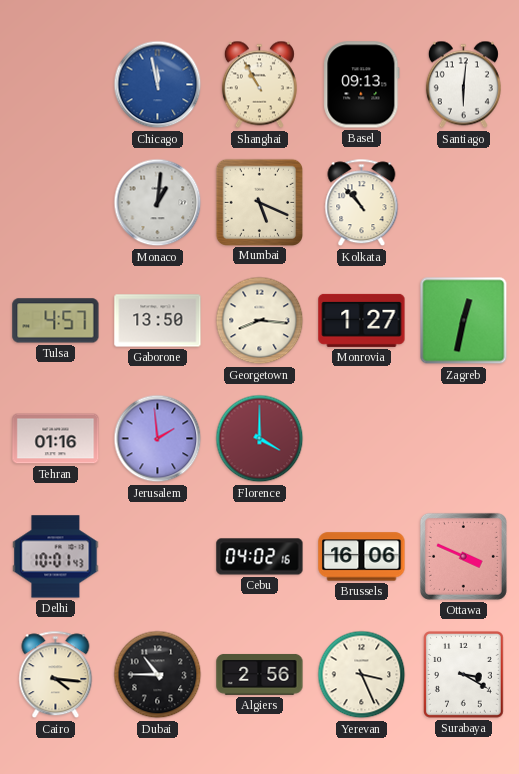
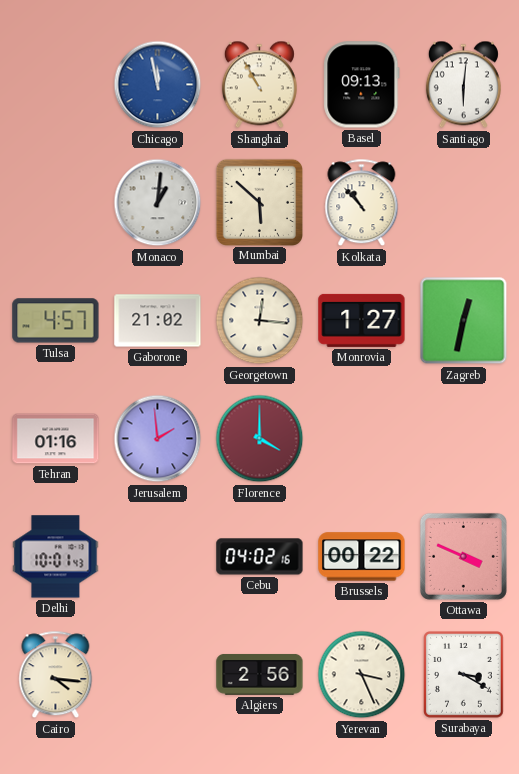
Mumbai: 5:19 -> 5:52 (259, 202)
Gaborone: 13:50 -> 21:02 (158, 321)
Georgetown: 8:16 -> 12:16 (260, 321)
Brussels: 16:06 -> 00:22 (362, 557)
Dubai: 10:45 -> none (158, 675)
